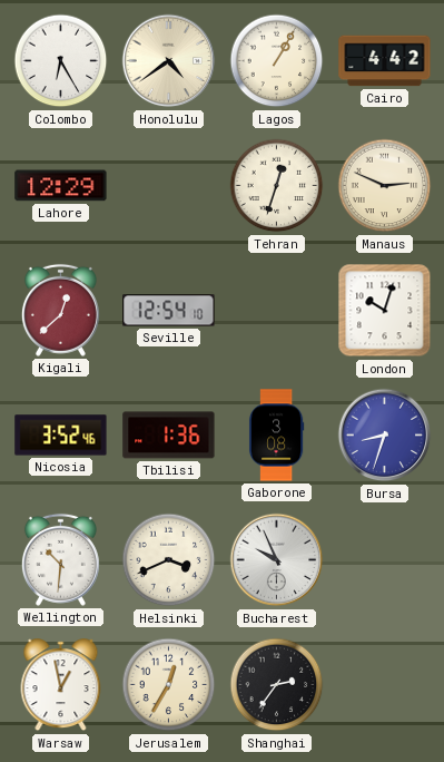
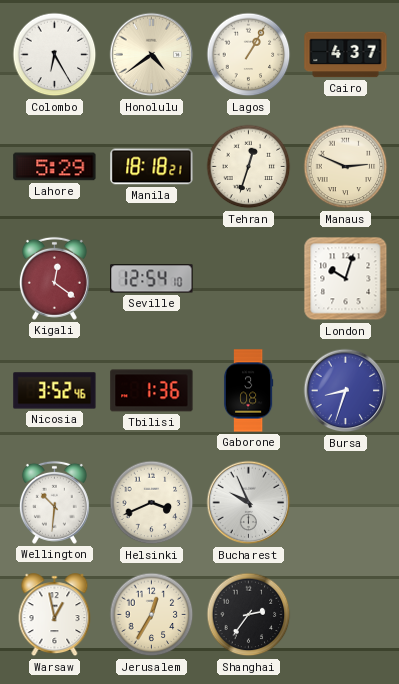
Cairo: 4:42 -> 4:37 (346, 55)
Lahore: 12:29 -> 5:29 (55, 167)
Manila: none -> 18:18 (152, 167)
Kigali: 12:38 -> 12:21 (54, 278)
